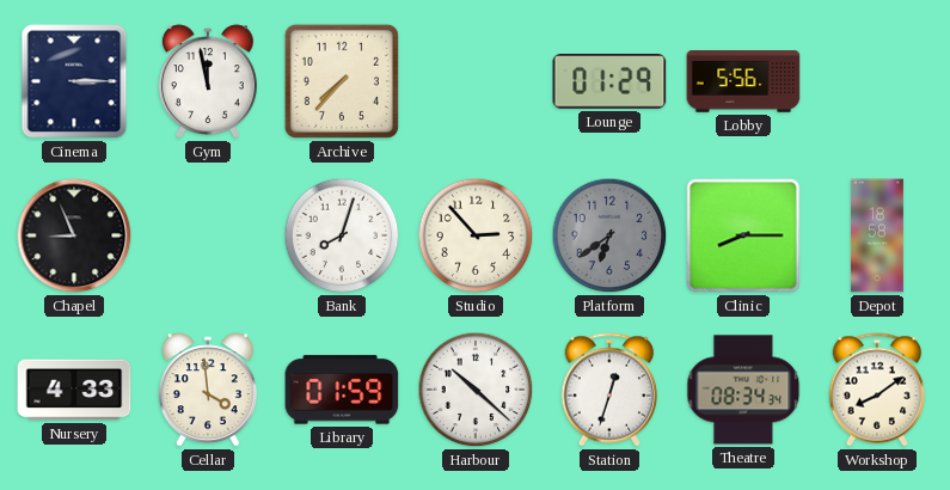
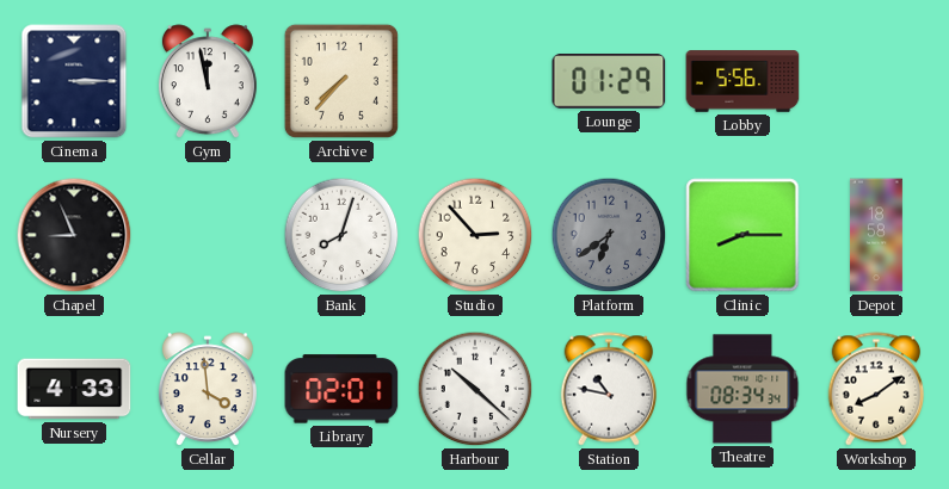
Library: 01:59 -> 02:01 (341, 389)
Station: 12:33 -> 10:47 (609, 389)
